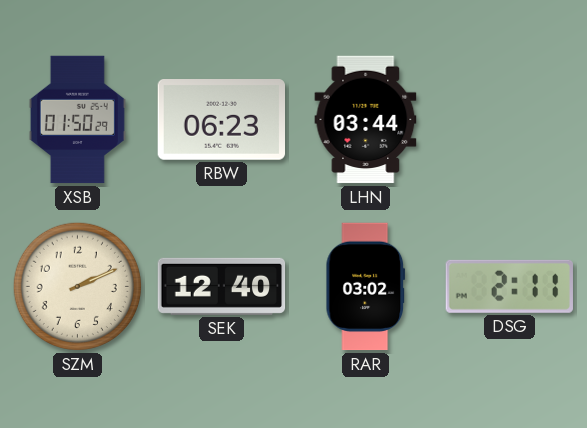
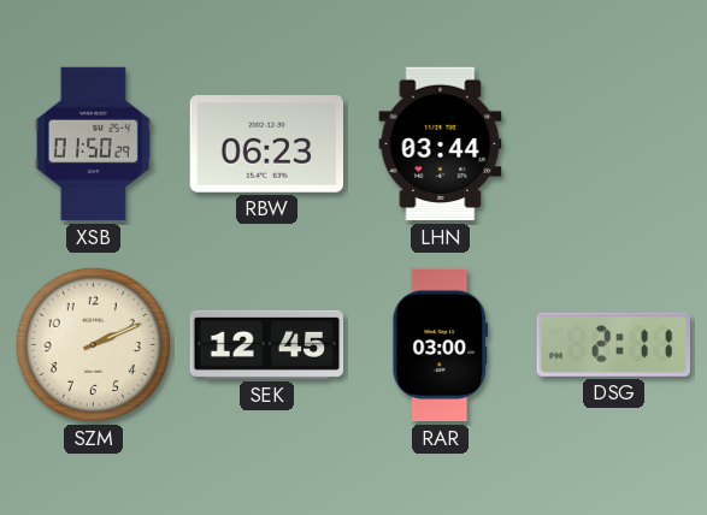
SEK: 12:40 -> 12:45 (267, 344)
RAR: 03:02 -> 03:00 (441, 345)
